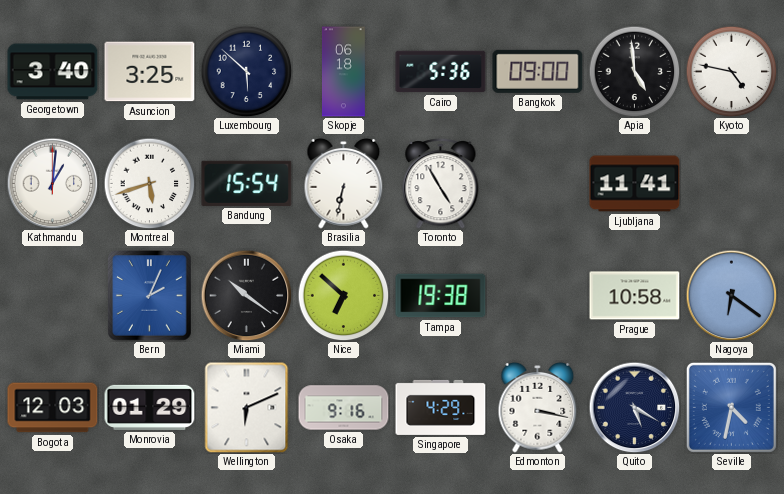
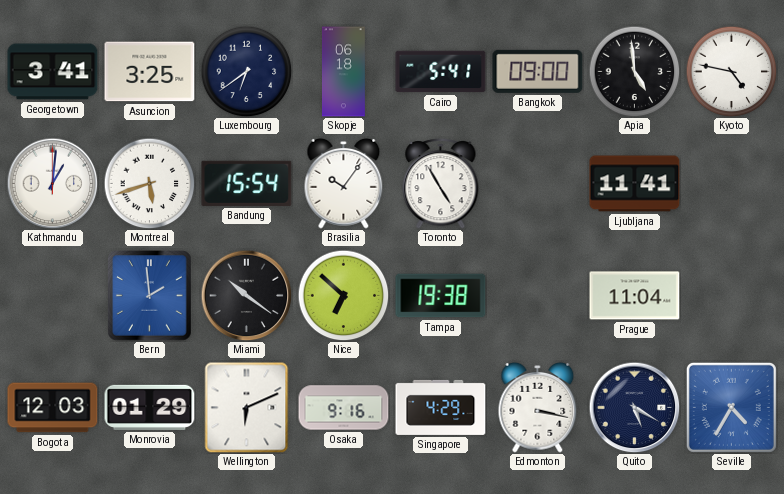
Georgetown: 3:40 -> 3:41 (53, 72)
Luxembourg: 5:52 -> 6:39 (246, 71)
Cairo: 5:36 -> 5:41 (441, 72)
Brasilia: 6:32 -> 10:06 (344, 183)
Bern: 2:04 -> 1:59 (150, 296)
Prague: 10:58 -> 11:04 (635, 296)
Nagoya: 6:21 -> none (731, 295)
Seville: 4:32 -> 4:35 (731, 407)
